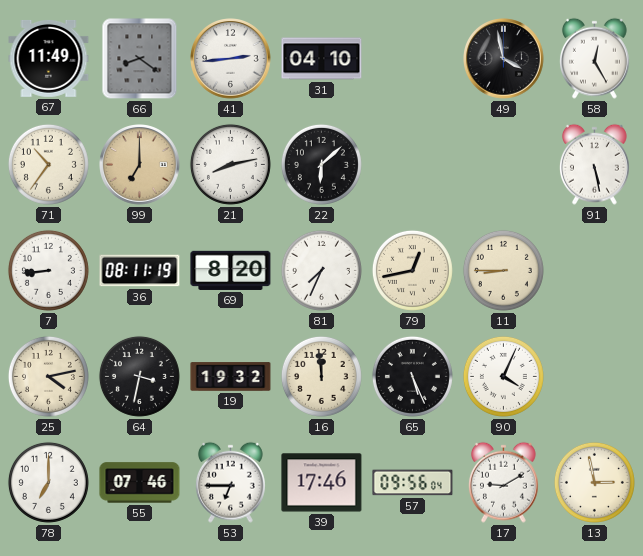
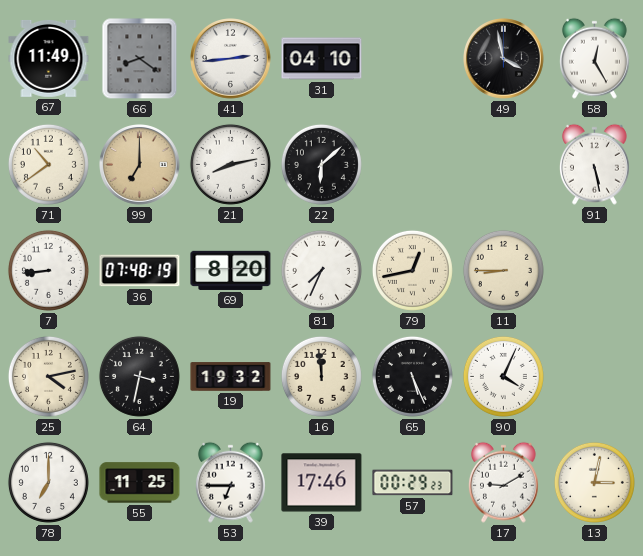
71: 10:36 -> 10:39 (48, 164)
36: 08:11 -> 07:48 (140, 271)
55: 07:46 -> 11:25 (140, 483)
57: 09:56 -> 00:29 (413, 483)
13: 2:58 -> 3:02 (594, 482)
